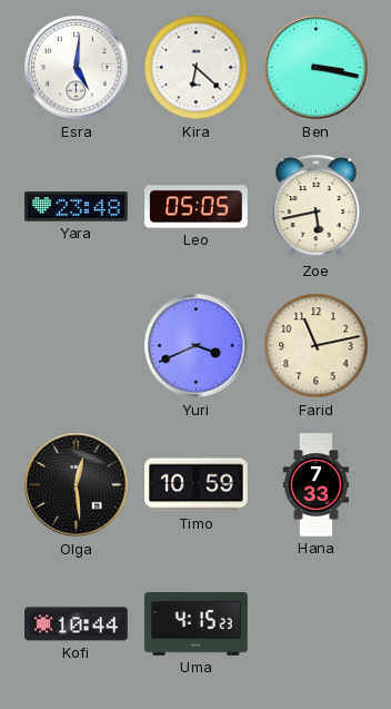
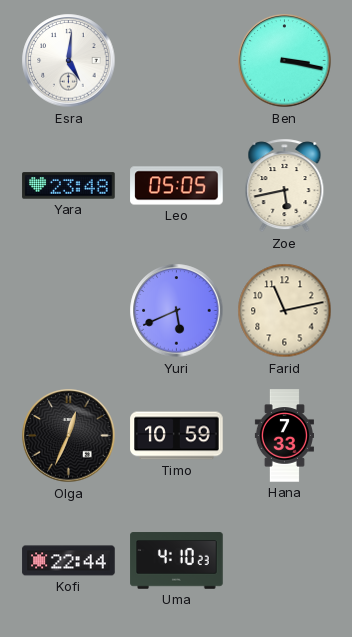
Kira: 6:22 -> none (197, 68)
Yuri: 3:41 -> 5:41 (177, 311)
Olga: 12:29 -> 12:34 (69, 436)
Kofi: 10:44 -> 22:44 (69, 561)
Uma: 4:15 -> 4:10 (177, 561)
